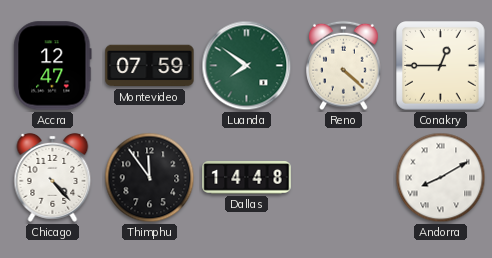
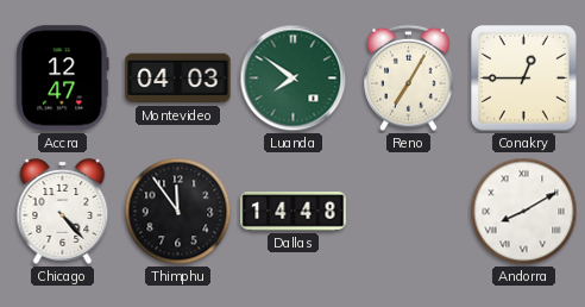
Montevideo: 07:59 -> 04:03 (178, 79)
Reno: 4:22 -> 7:05 (409, 79)
